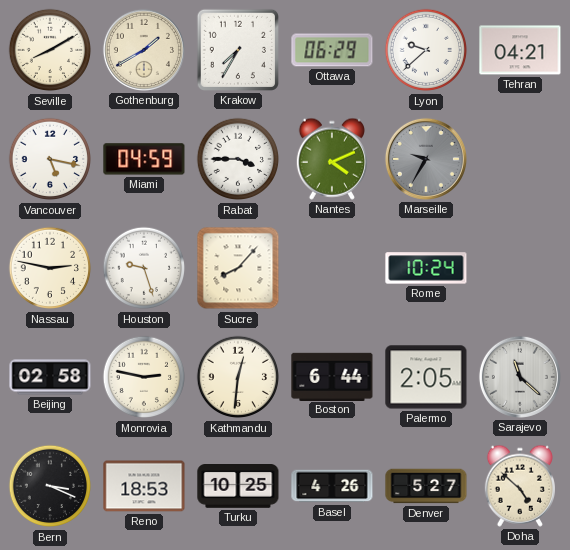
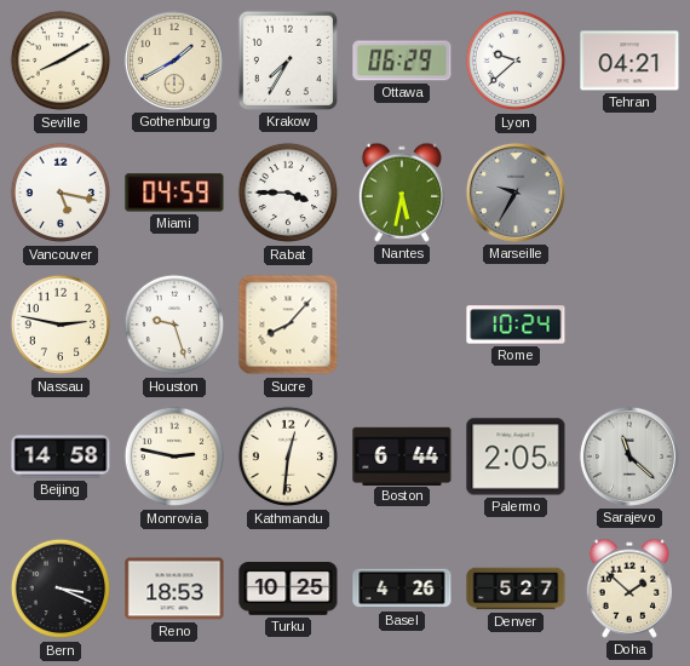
Nantes: 4:11 -> 5:32 (401, 193)
Beijing: 02:58 -> 14:58 (61, 457)
Doha: 4:52 -> 1:52 (628, 589)
